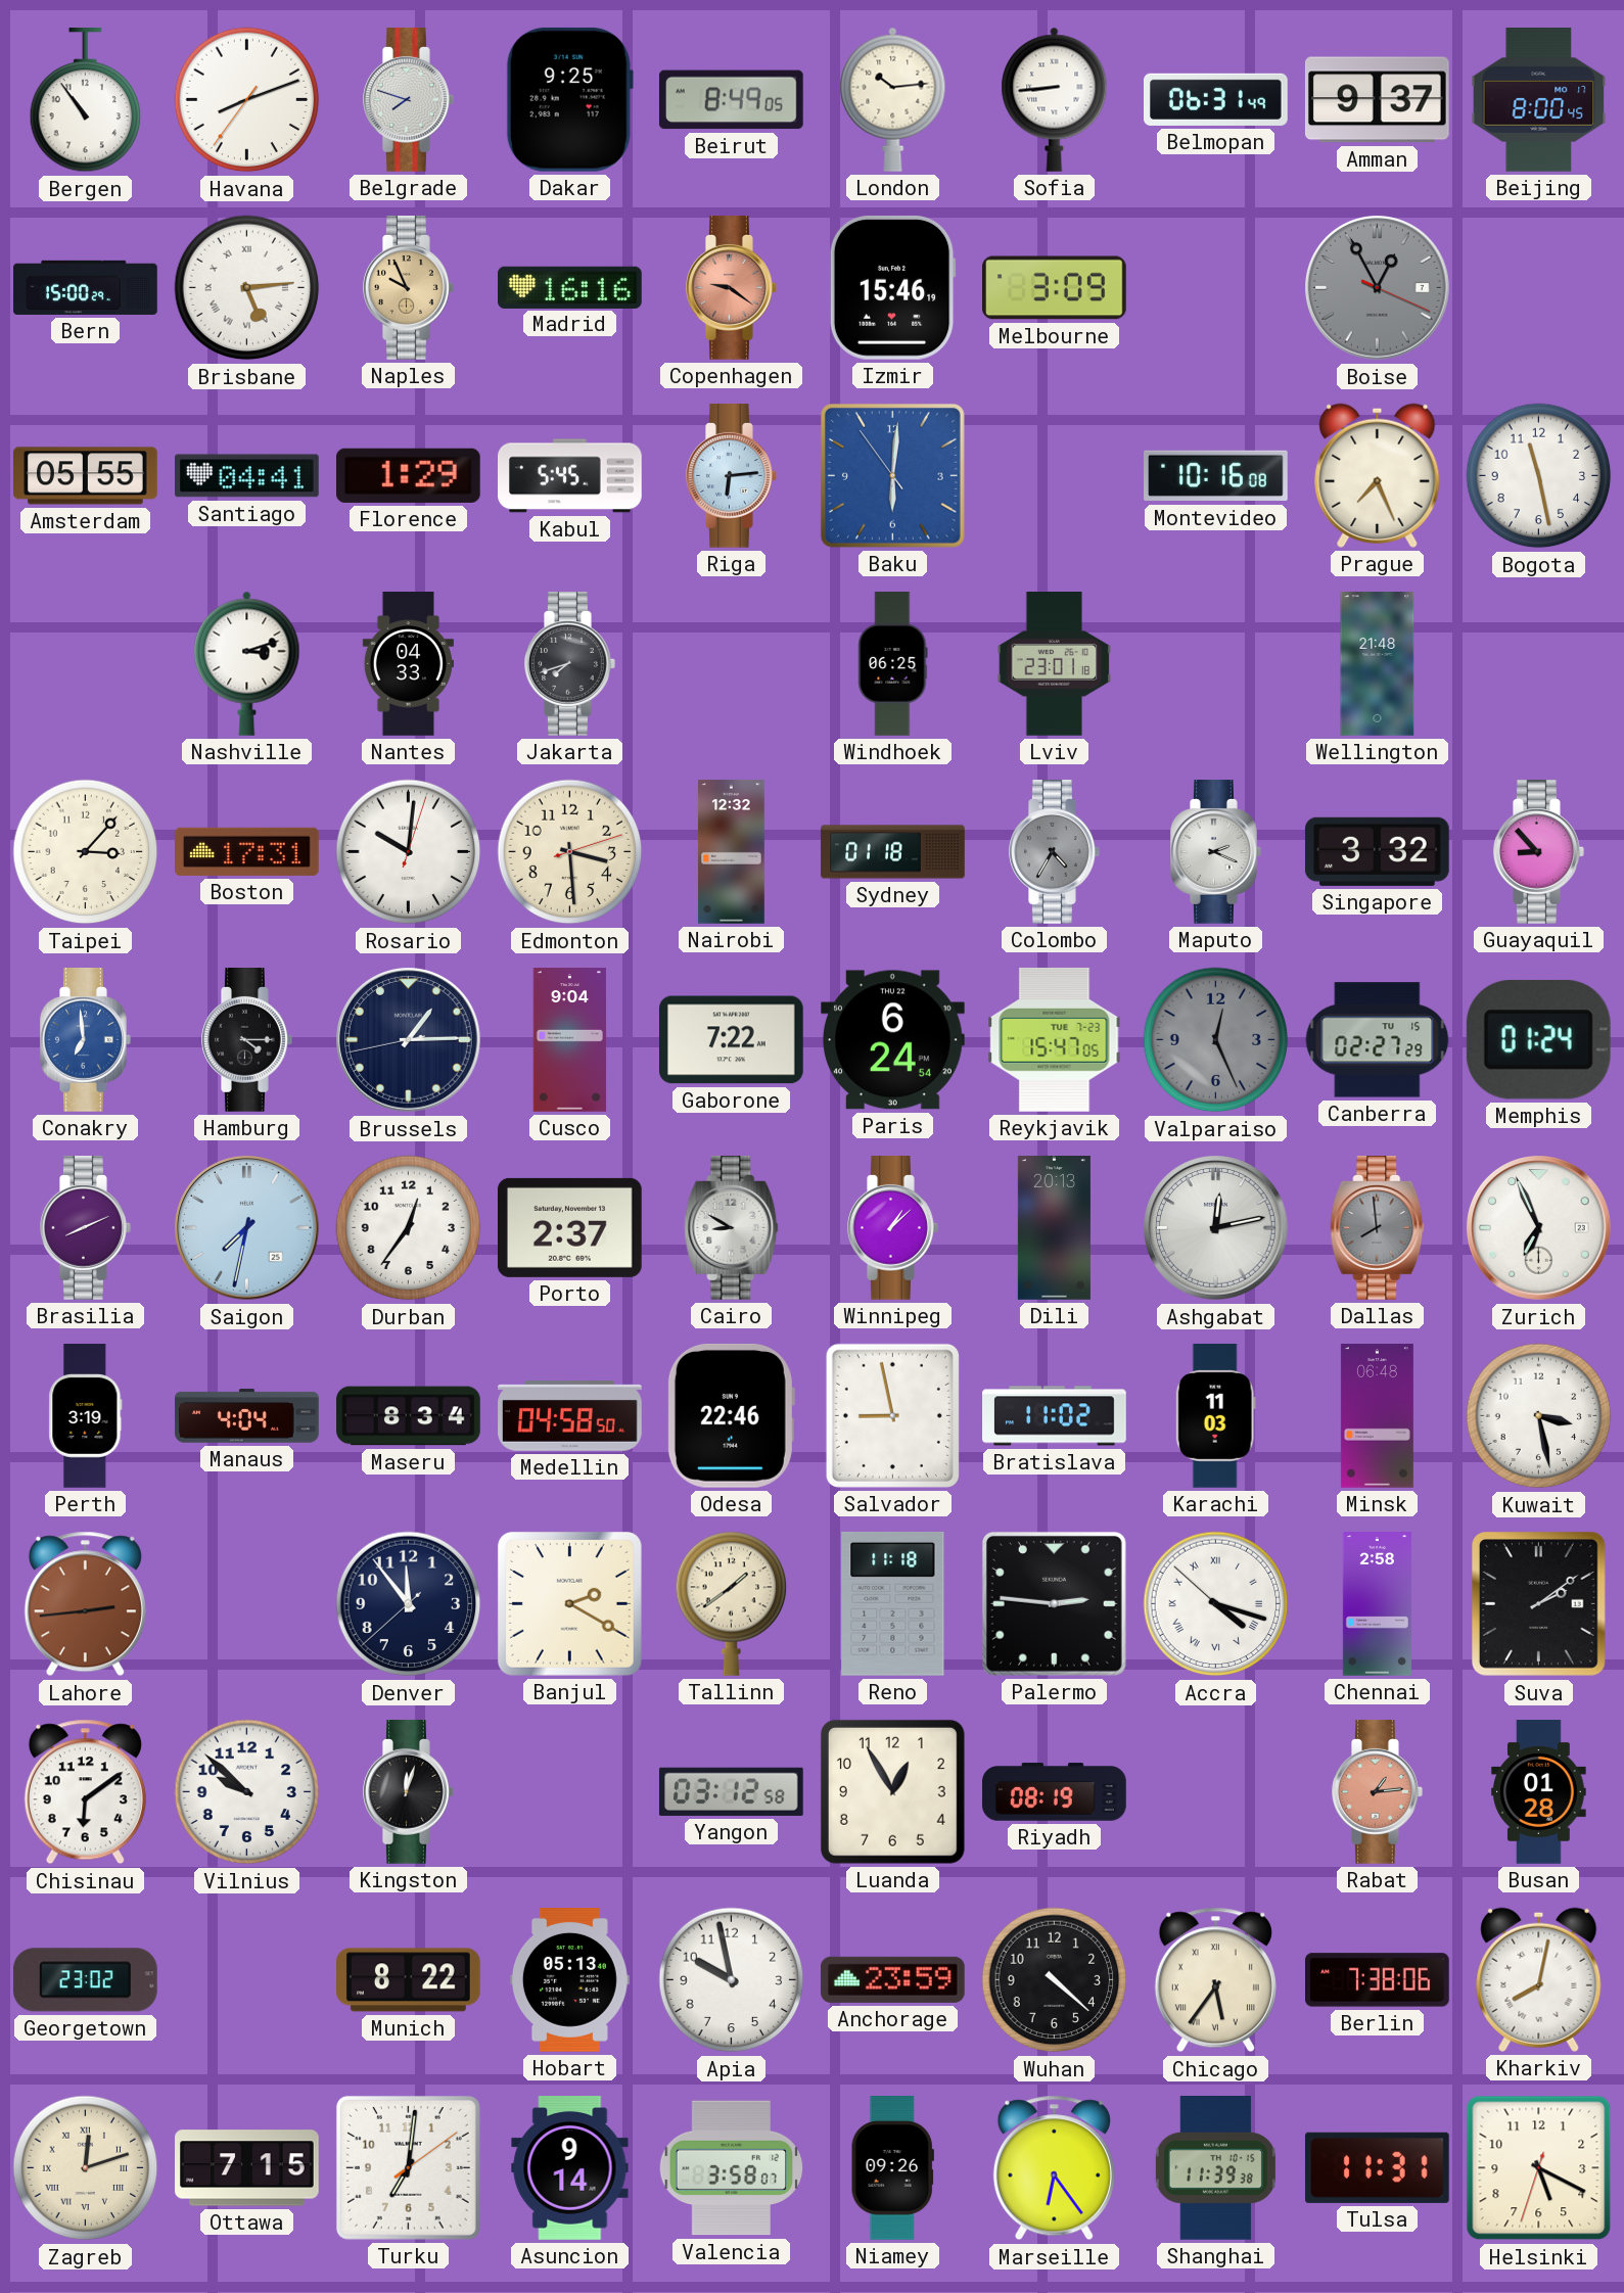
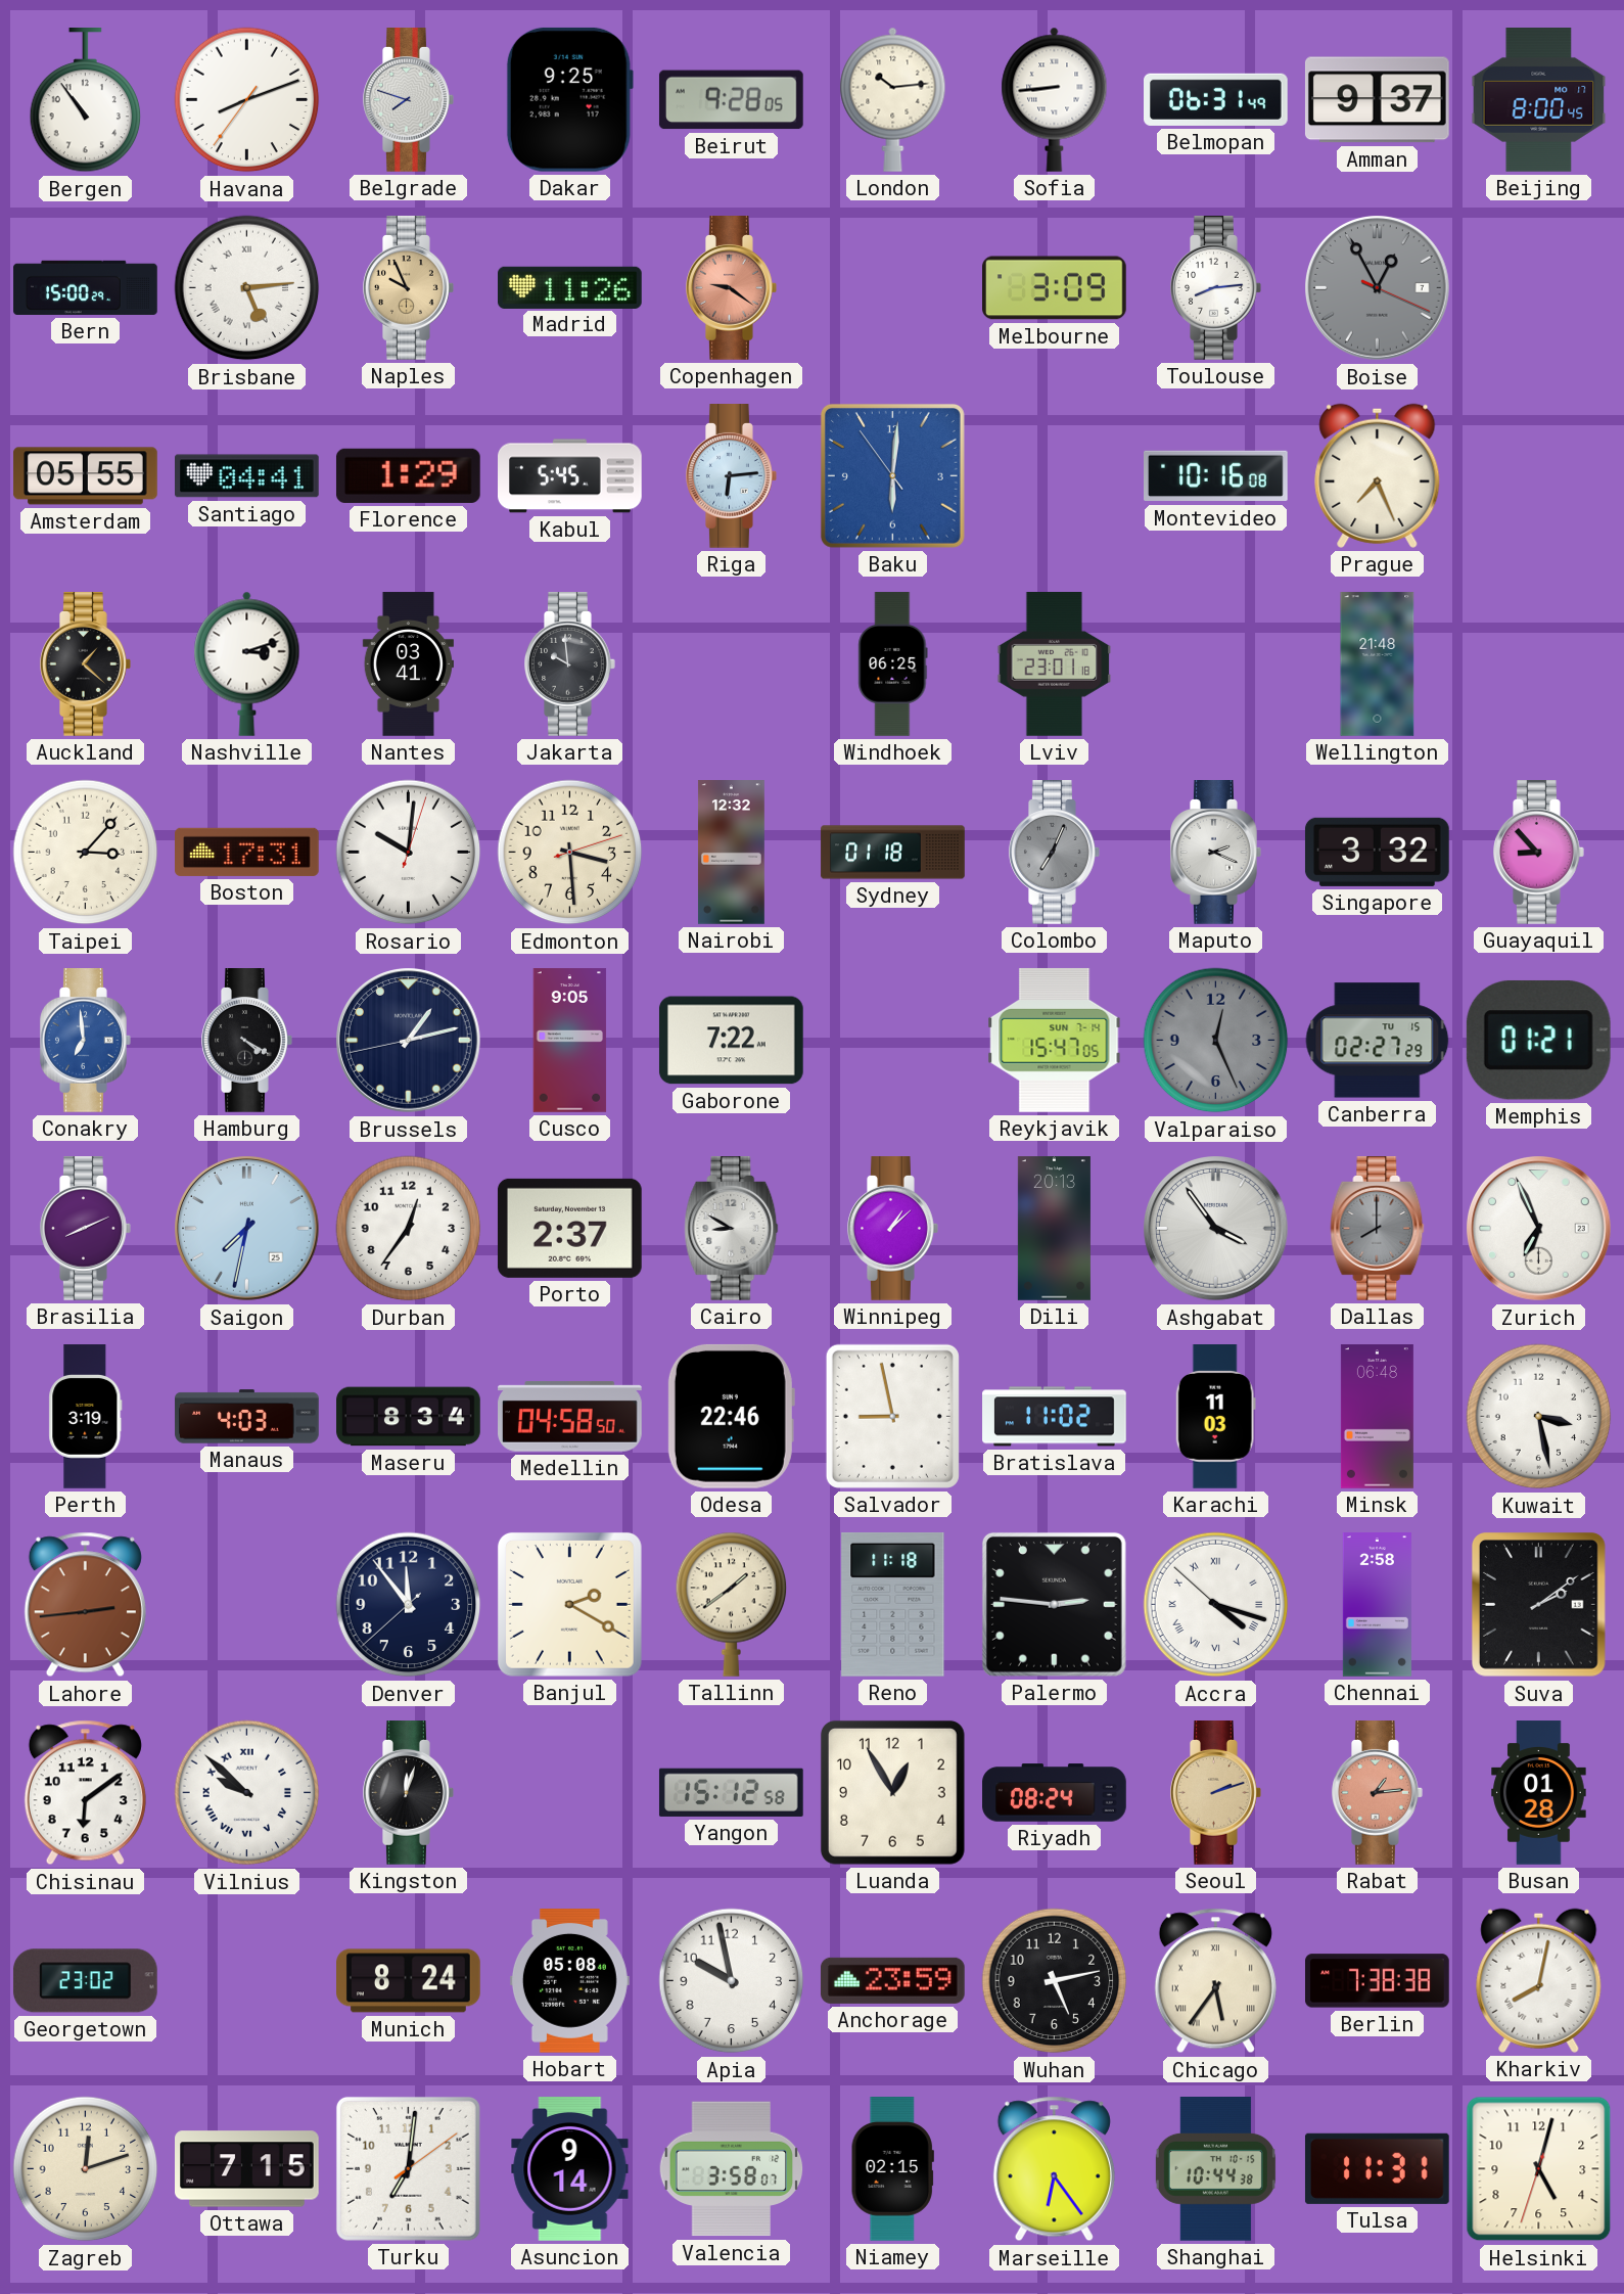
Beirut: 8:49 -> 9:28 (731, 100)
Madrid: 16:16 -> 11:26 (570, 287)
Izmir: 15:46 -> none (892, 287)
Toulouse: none -> 8:14 (1216, 288)
Bogota: 11:28 -> none (1539, 476)
Auckland: none -> 1:22 (86, 664)
Nantes: 04:33 -> 03:41 (408, 664)
Jakarta: 7:42 -> 9:59 (570, 664)
Colombo: 4:35 -> 7:04 (1055, 853)
Hamburg: 4:15 -> 4:20 (247, 1041)
Brussels: 1:14 -> 1:12 (409, 1041)
Cusco: 9:04 -> 9:05 (570, 1041)
Paris: 6:24 -> none (893, 1040)
Reykjavik date: TUE 7-23 -> SUN 7-14 (1055, 1040)
Memphis: 01:24 -> 01:21 (1538, 1040)
Ashgabat: 12:13 -> 3:54 (1216, 1229)
Dallas: 7:59 -> 8:00 (1378, 1229)
Manaus: 4:04 -> 4:03 (247, 1417)
Vilnius numerals: Arabic -> Roman (247, 1793)
Yangon: 03:12 -> 15:12 (731, 1792)
Riyadh: 08:19 -> 08:24 (1055, 1793)
Seoul: none -> 2:12 (1216, 1793)
Munich: 8:22 -> 8:24 (409, 1981)
Hobart: 05:13 -> 05:08 (569, 1981)
Wuhan: 4:22 -> 5:13 (1055, 1981)
Berlin: 7:38:06 -> 7:38:38 (1378, 1981)
Zagreb numerals: Roman -> Arabic (86, 2169)
Niamey: 09:26 -> 02:15 (892, 2169)
Shanghai: 11:39 -> 10:44 (1215, 2169)
Helsinki: 5:19 -> 5:02 (1539, 2169)
